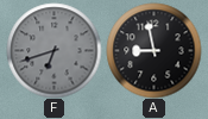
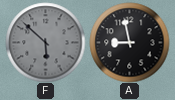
F: 6:42 -> 5:52 (45, 42)
